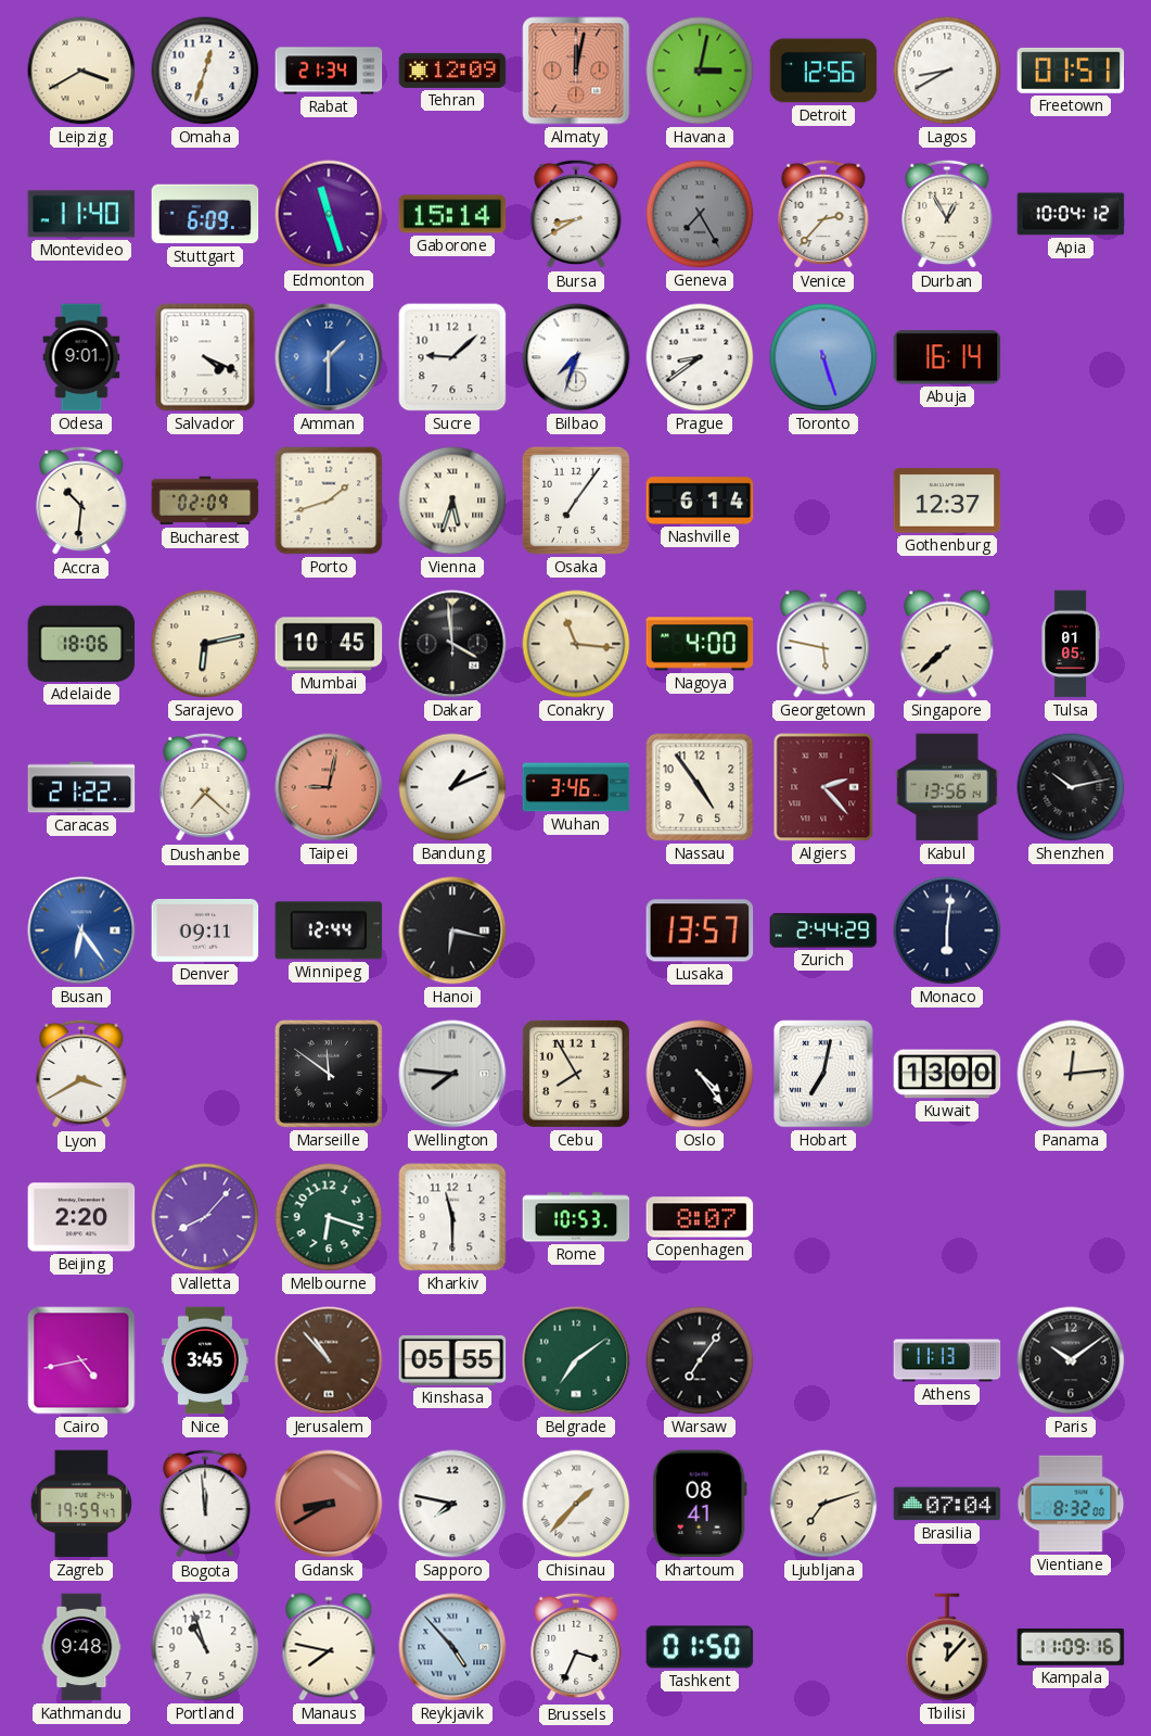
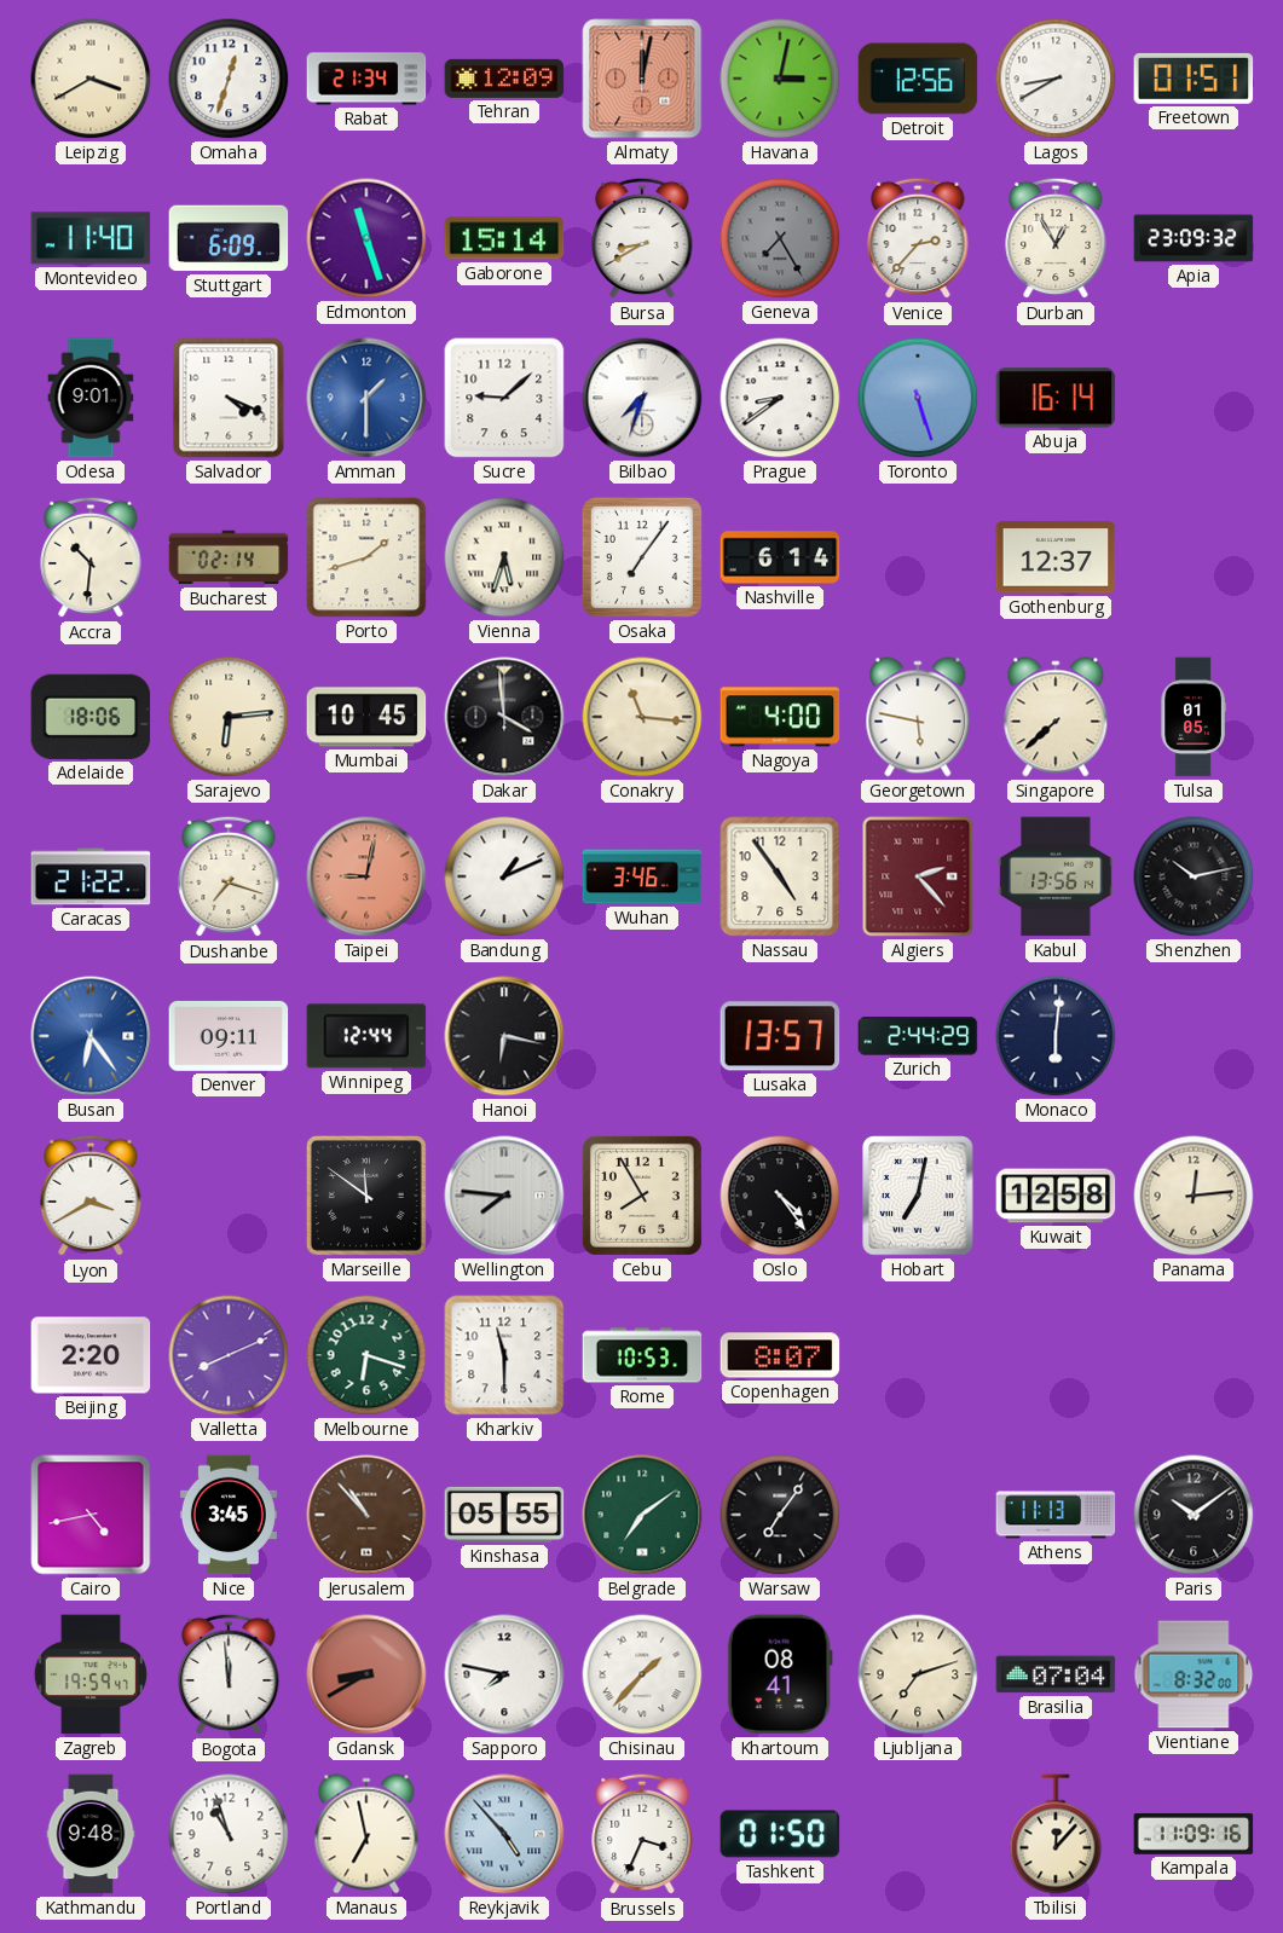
Apia: 10:04 -> 23:09 (1194, 238)
Bucharest: 02:09 -> 02:14 (229, 557)
Sarajevo: 6:13 -> 6:14 (229, 717)
Dushanbe: 7:22 -> 7:18 (229, 876)
Kuwait: 13:00 -> 12:58 (1056, 1196)
Valletta: 8:07 -> 8:11 (229, 1355)
Manaus: 7:47 -> 6:58 (366, 1834)
